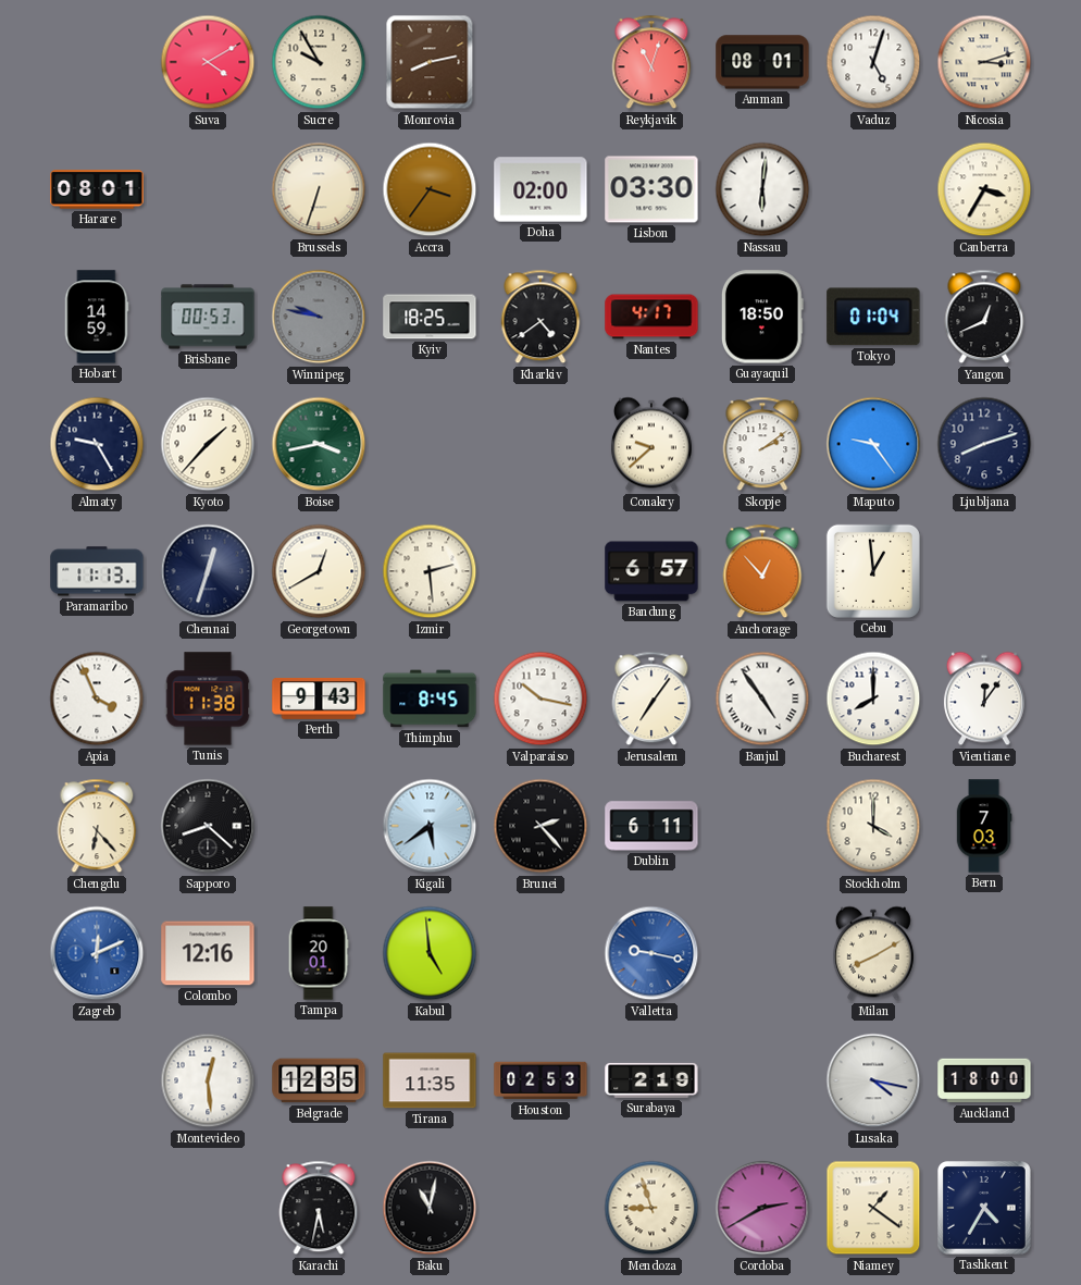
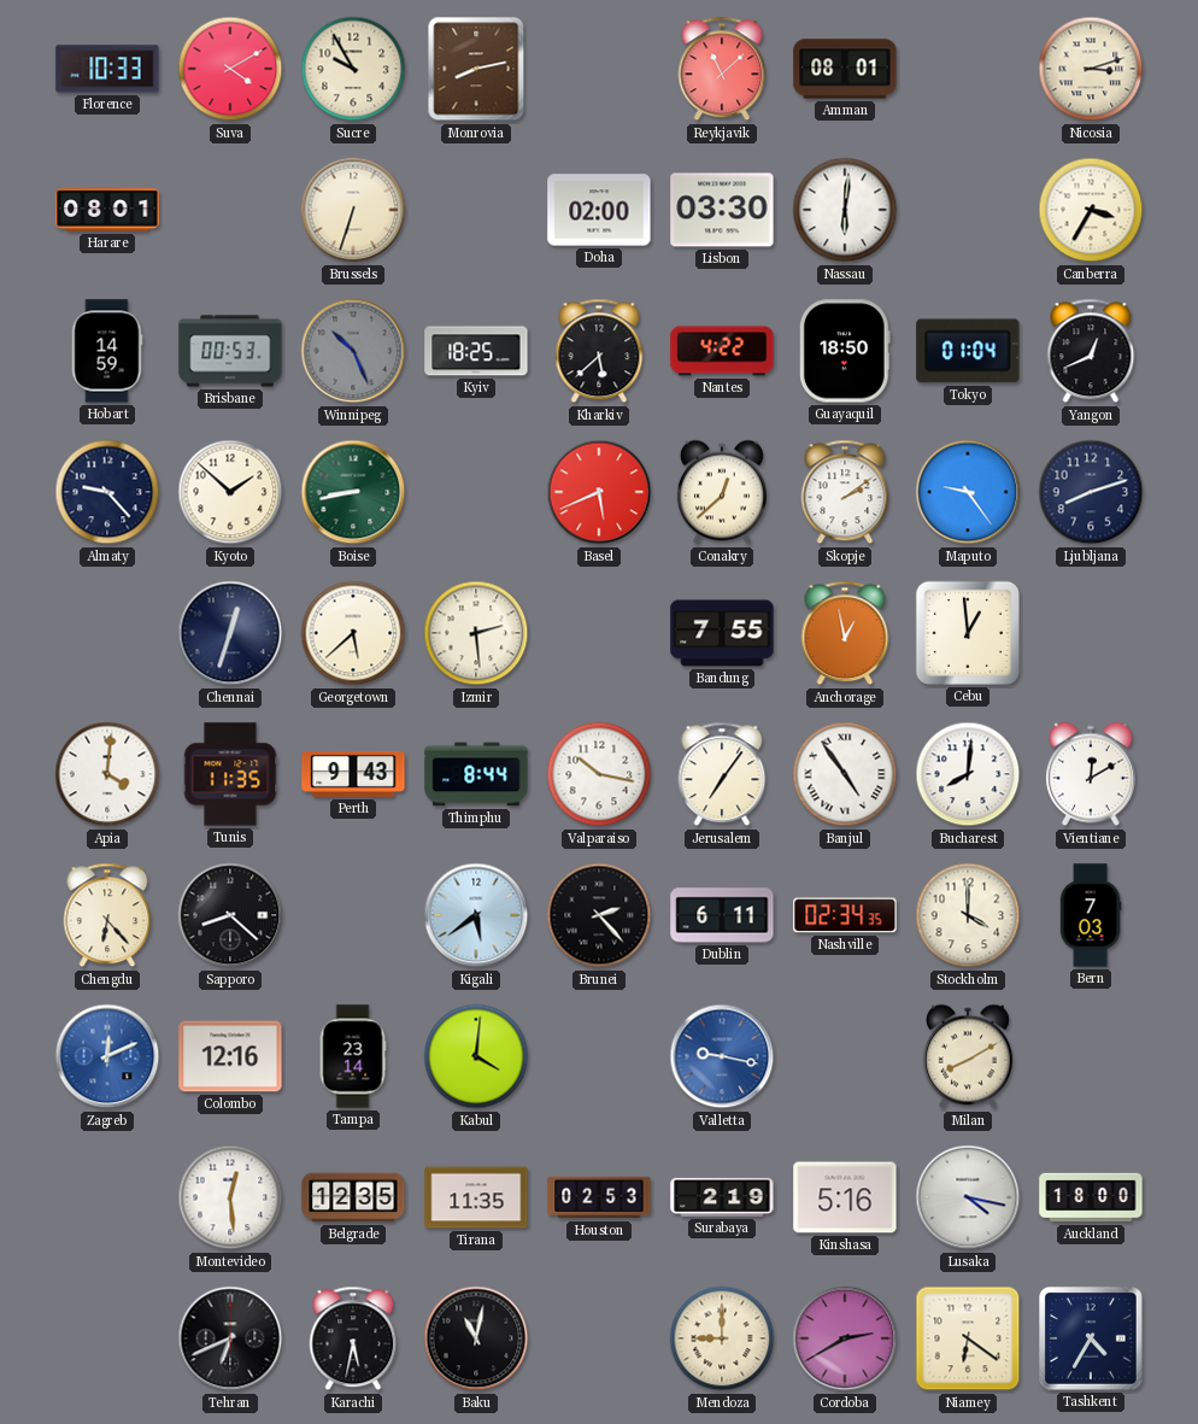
Florence: none -> 10:33 (107, 69)
Reykjavik: 11:03 -> 11:08 (722, 69)
Vaduz: 5:03 -> none (873, 62)
Accra: 3:36 -> none (430, 189)
Winnipeg: 9:47 -> 10:26 (353, 351)
Kharkiv: 4:39 -> 5:38 (599, 351)
Nantes: 4:17 -> 4:22 (722, 351)
Almaty: 9:25 -> 9:23 (107, 492)
Kyoto: 1:37 -> 1:52 (230, 492)
Boise: 3:43 -> 8:43 (353, 492)
Basel: none -> 5:41 (599, 492)
Conakry: 9:38 -> 12:38 (722, 492)
Paramaribo: 11:13 -> none (97, 571)
Georgetown: 12:40 -> 5:38 (353, 633)
Bandung: 6:57 -> 7:55 (722, 633)
Anchorage: 12:53 -> 12:58 (845, 633)
Apia: 3:56 -> 4:01 (107, 774)
Tunis: 11:38 -> 11:35 (230, 774)
Thimphu: 8:45 -> 8:44 (476, 774)
Bucharest: 8:00 -> 8:01 (968, 774)
Vientiane: 12:06 -> 12:10 (1091, 774)
Nashville: none -> 02:34 (845, 915)
Tampa: 20:01 -> 23:14 (353, 1056)
Kabul: 4:59 -> 4:01 (476, 1056)
Kinshasa: none -> 5:16 (845, 1197)
Tehran: none -> 6:41 (230, 1338)
Mendoza: 8:57 -> 9:00 (722, 1338)
Niamey: 1:21 -> 6:21 (968, 1338)
